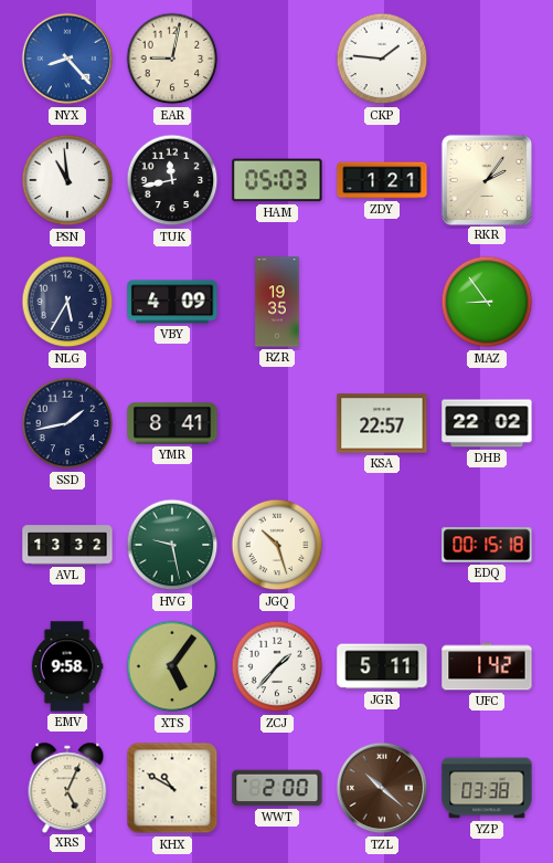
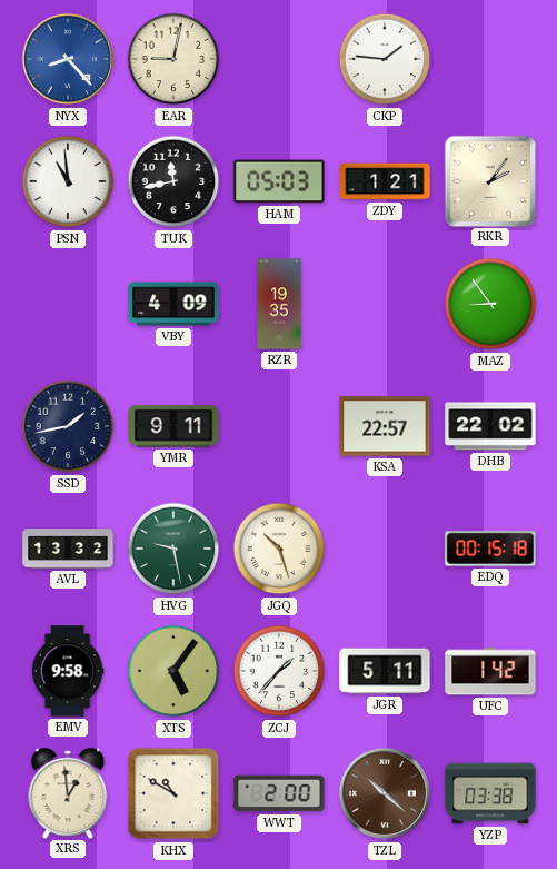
NLG: 5:35 -> none (67, 302)
YMR: 8:41 -> 9:11 (173, 426)
XRS: 5:04 -> 12:59 (68, 792)
